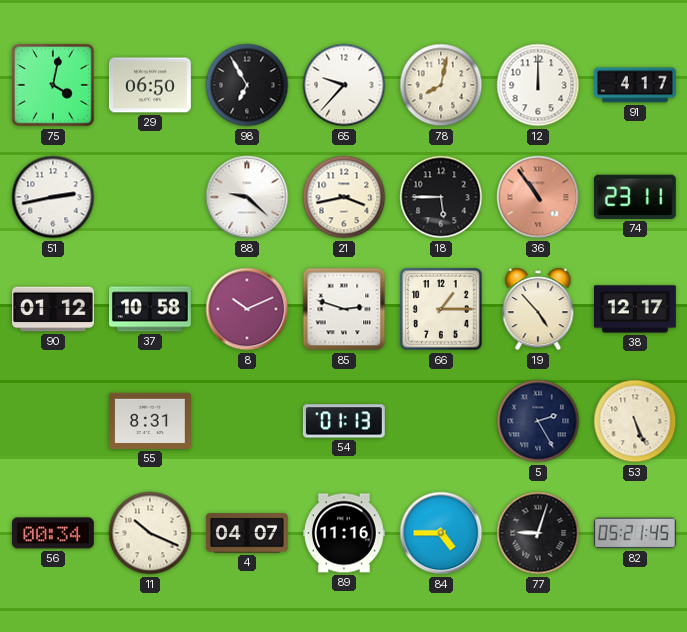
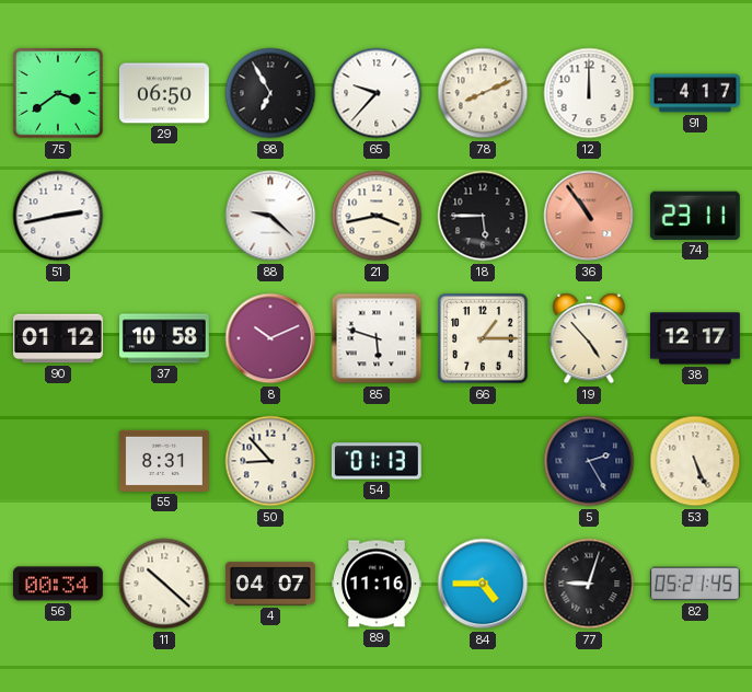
75: 4:02 -> 3:39 (59, 94)
78: 8:02 -> 8:11 (483, 93)
85: 2:48 -> 5:48 (377, 338)
50: none -> 8:53 (270, 461)
11: 10:19 -> 10:22 (164, 584)
